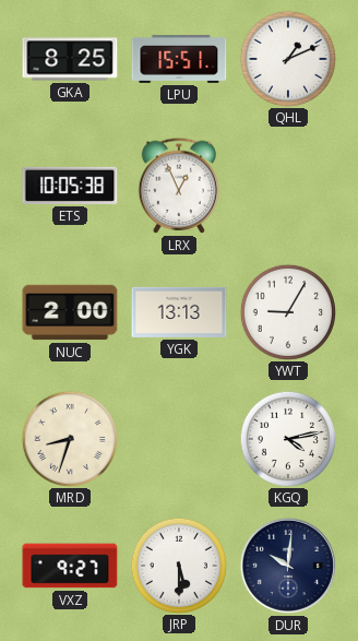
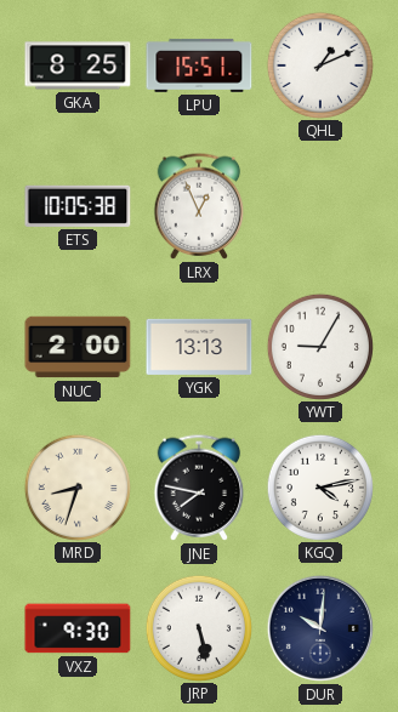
JNE: none -> 7:47 (199, 488)
VXZ: 9:27 -> 9:30 (78, 628)
JRP: 5:30 -> 5:28 (198, 627)
